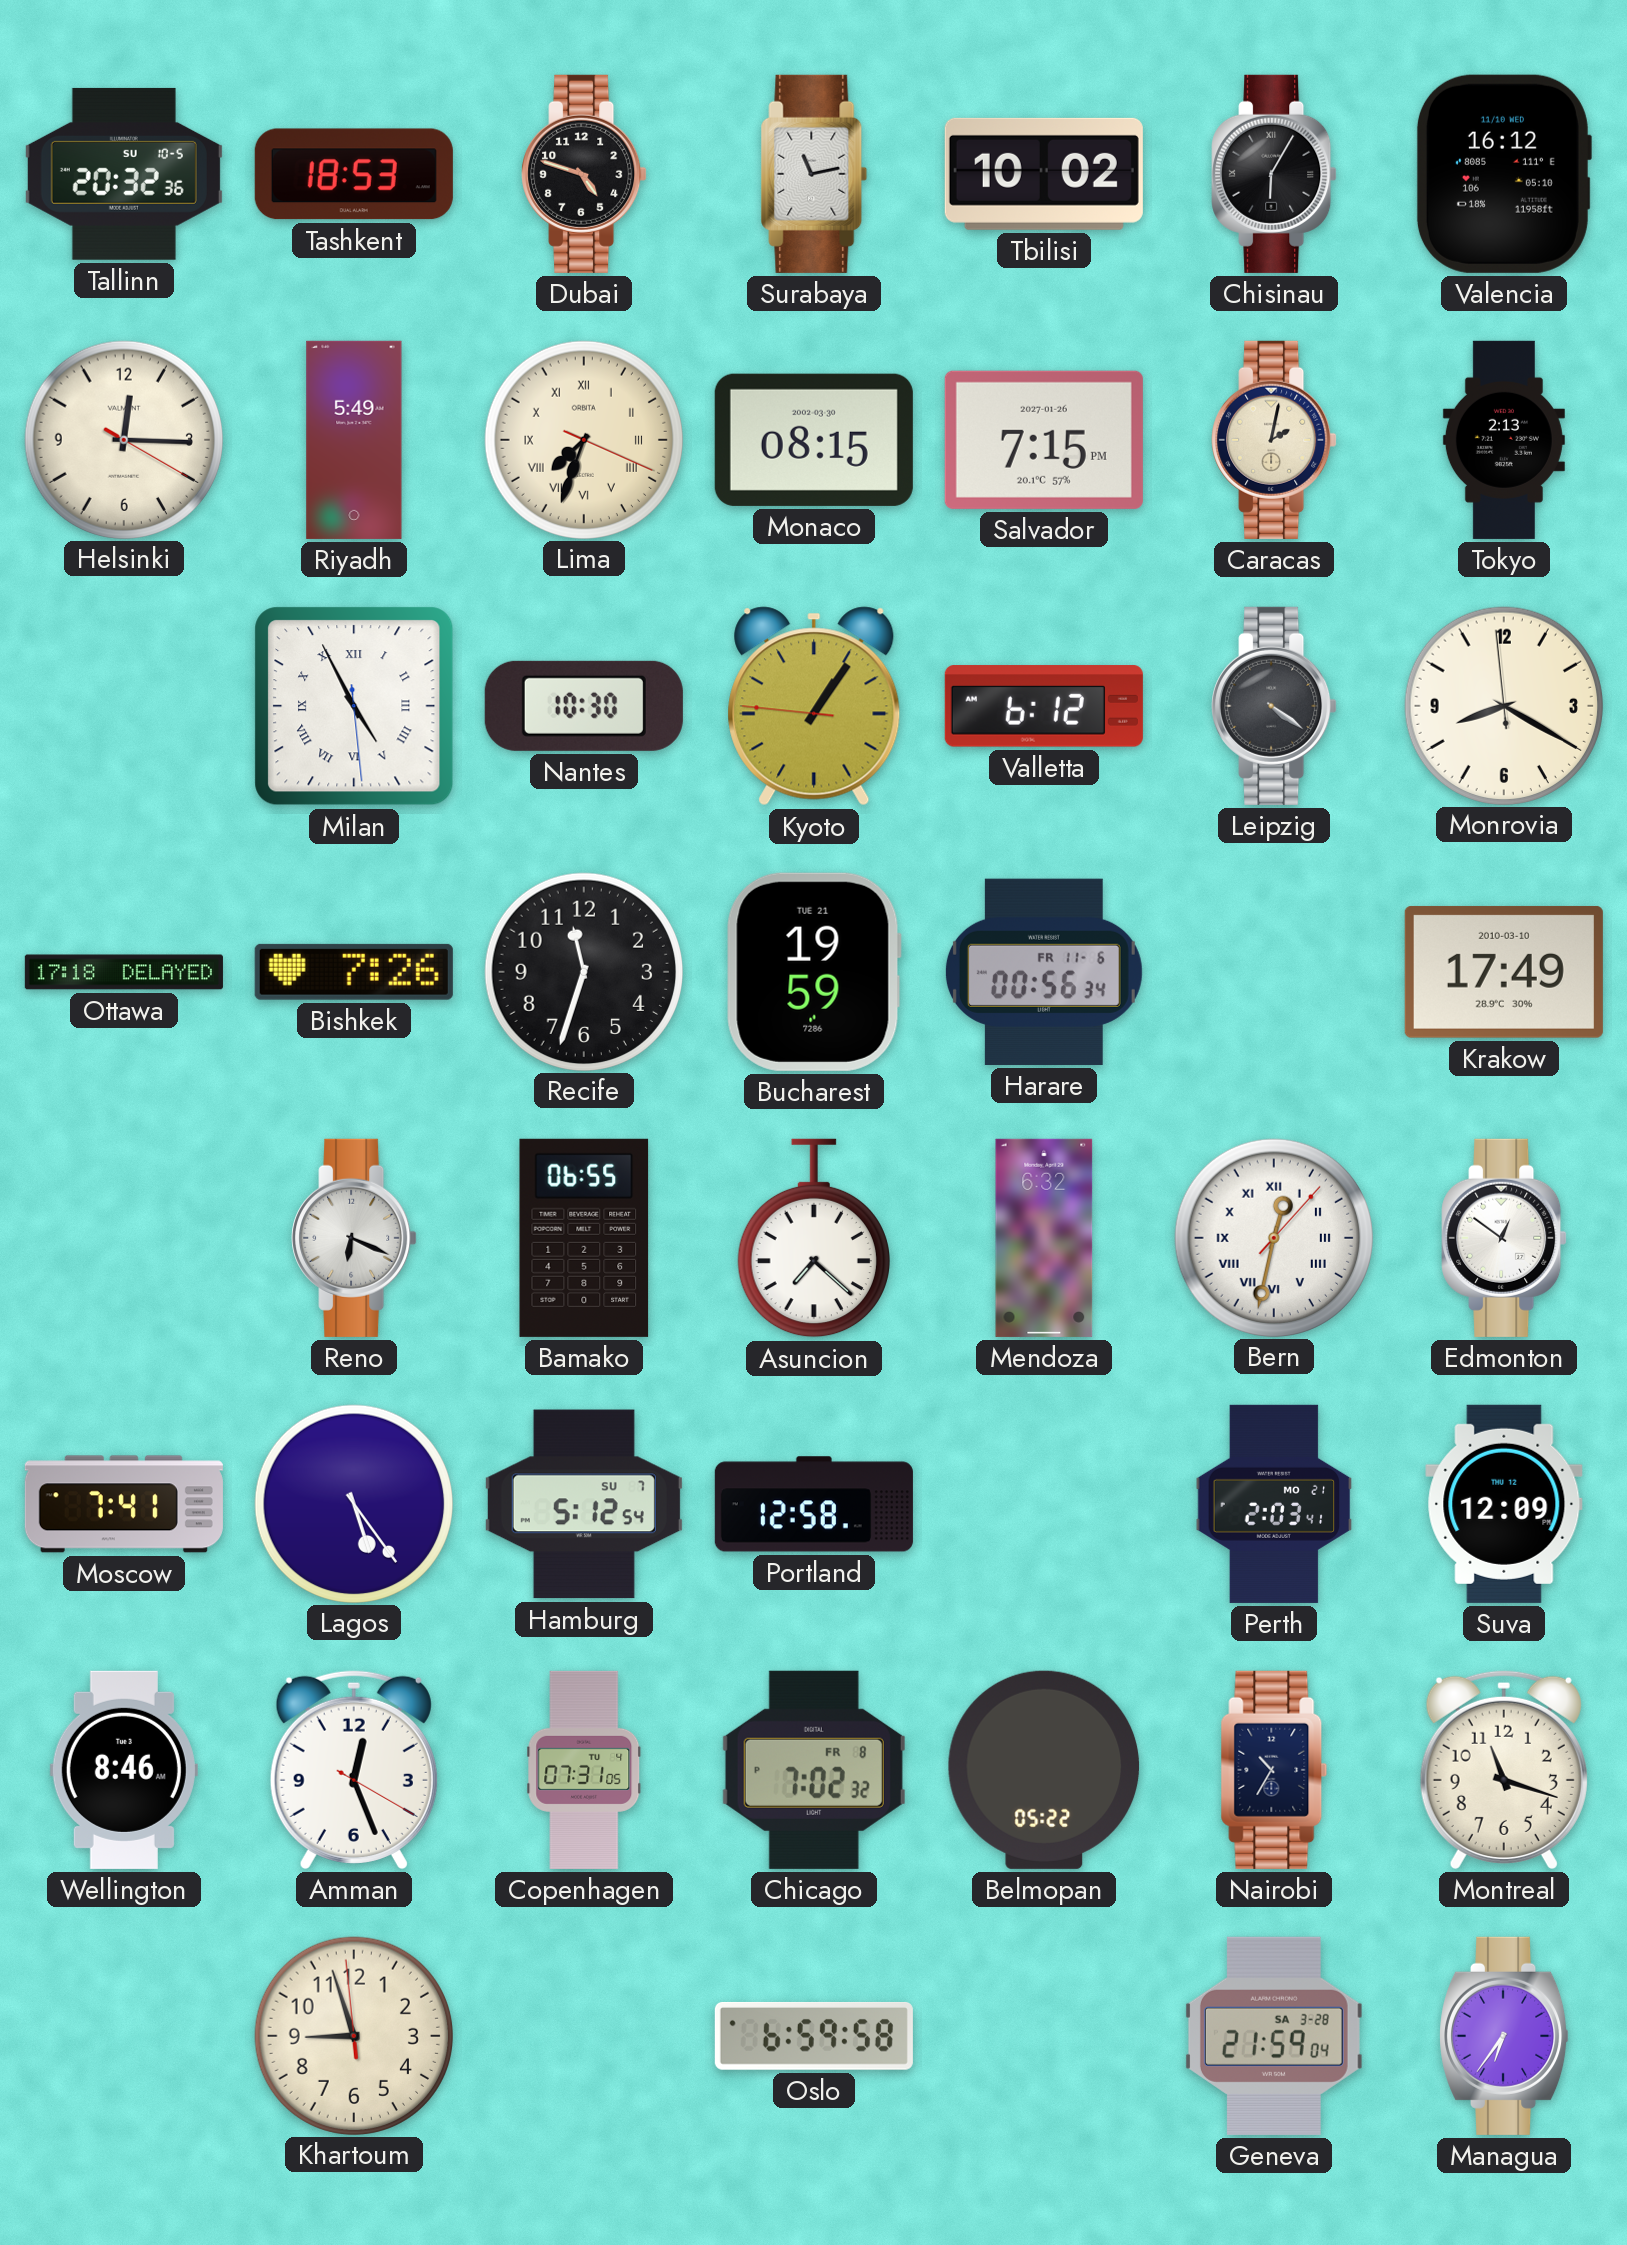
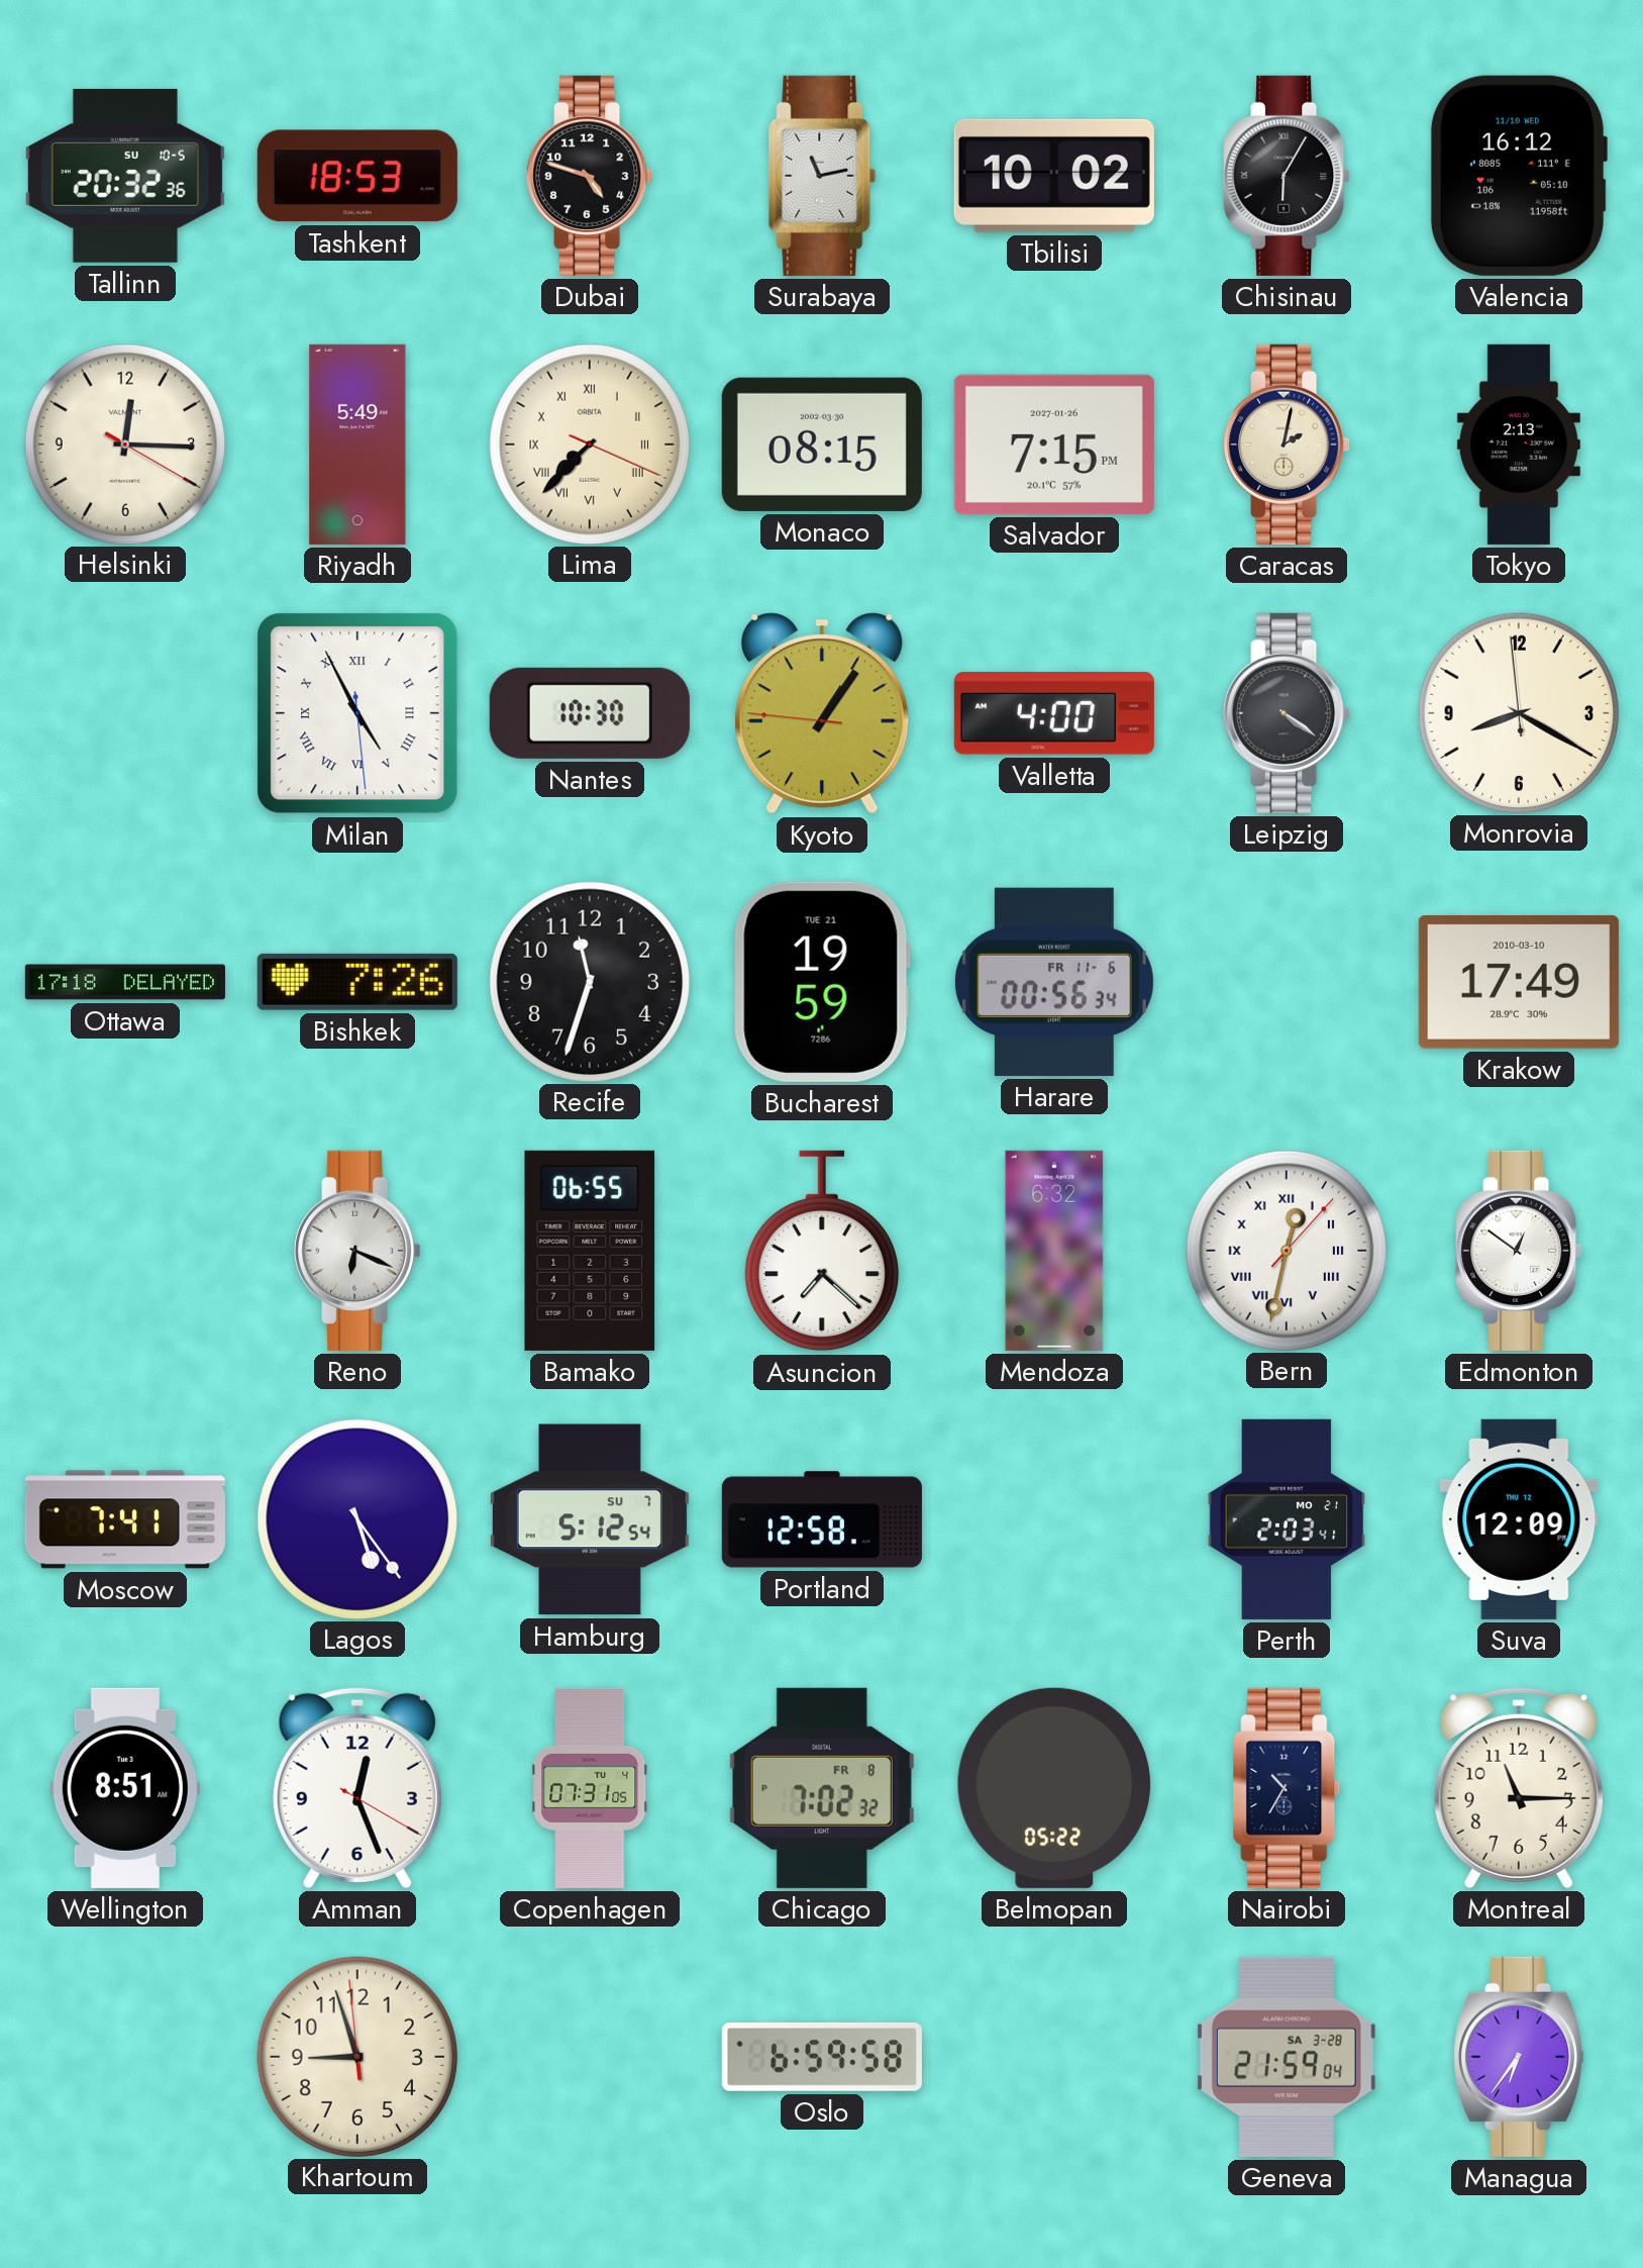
Lima: 7:33 -> 7:37 (589, 443)
Valletta: 6:12 -> 4:00 (1054, 713)
Wellington: 8:46 -> 8:51 (125, 1788)
Montreal: 11:18 -> 11:15 (1519, 1787)
